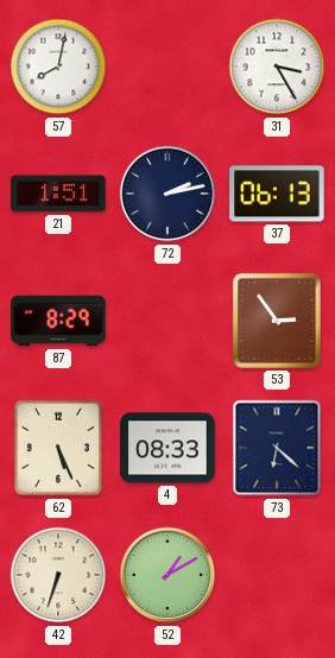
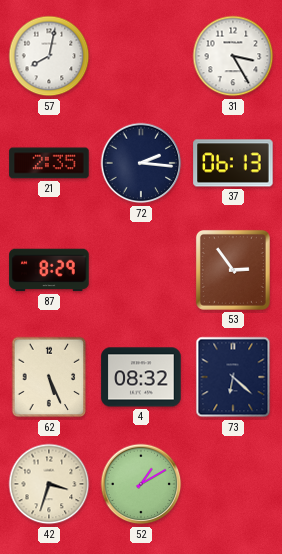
21: 1:51 -> 2:35 (49, 163)
72: 2:13 -> 2:16 (141, 163)
4: 08:33 -> 08:32 (141, 377)
42: 6:33 -> 3:33 (49, 484)
